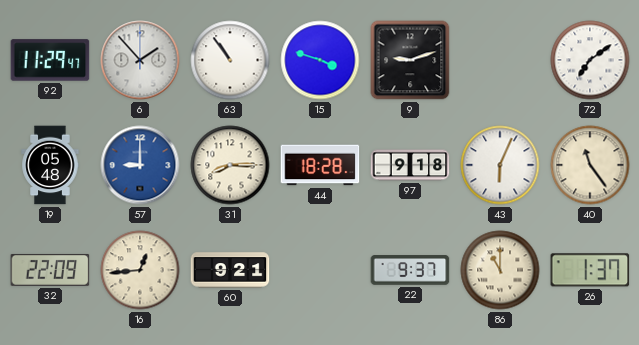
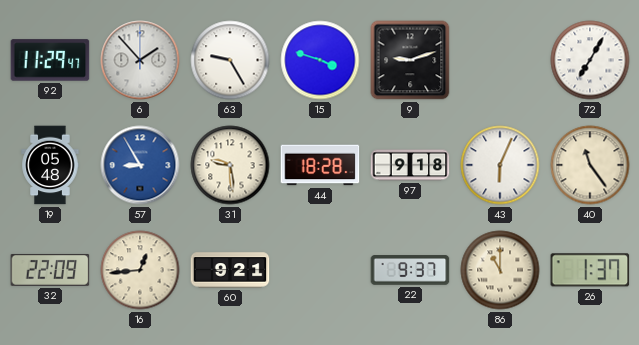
63: 10:54 -> 9:25 (230, 60)
72: 7:09 -> 7:05 (590, 60)
57: 9:00 -> 8:55 (140, 165)
31: 8:15 -> 9:29 (230, 165)
